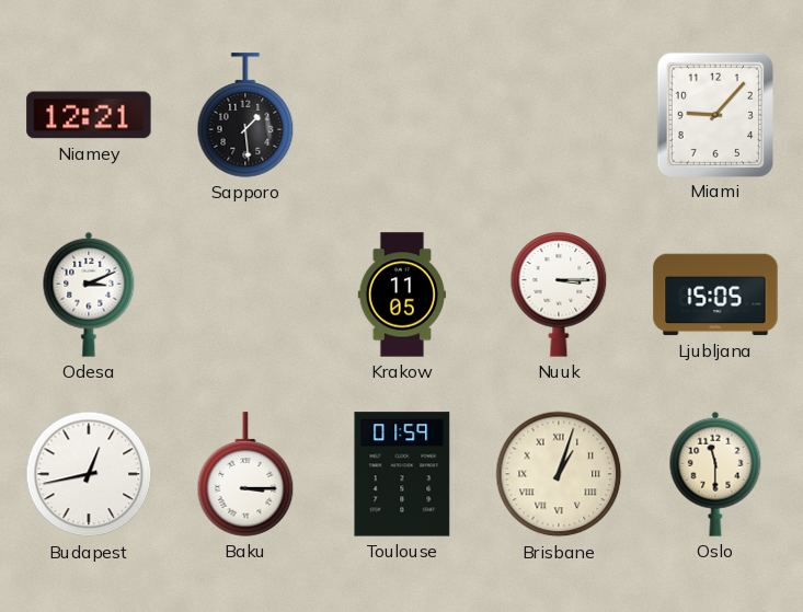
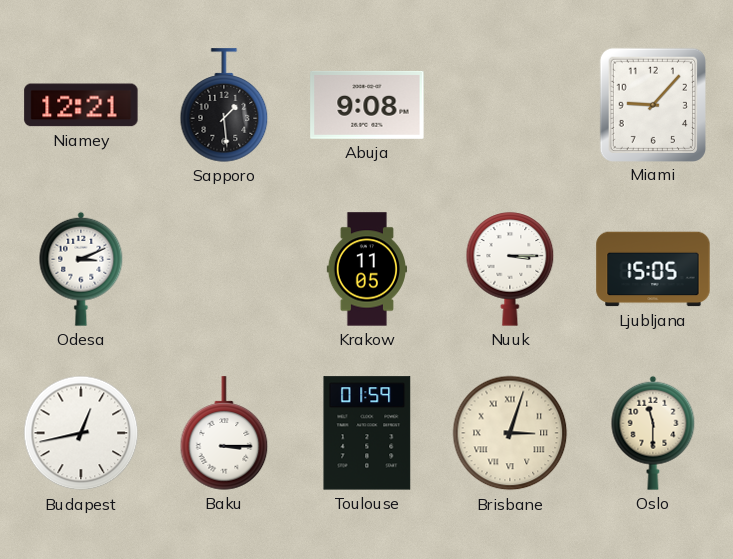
Abuja: none -> 9:08 (367, 105)
Brisbane: 1:03 -> 3:03 (510, 433)
